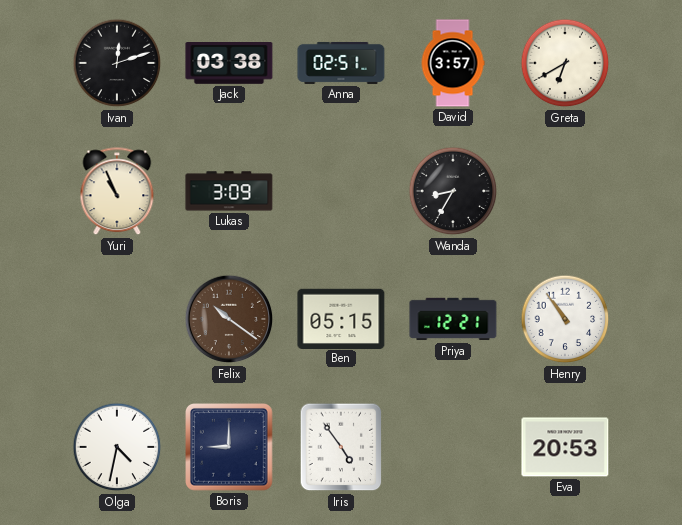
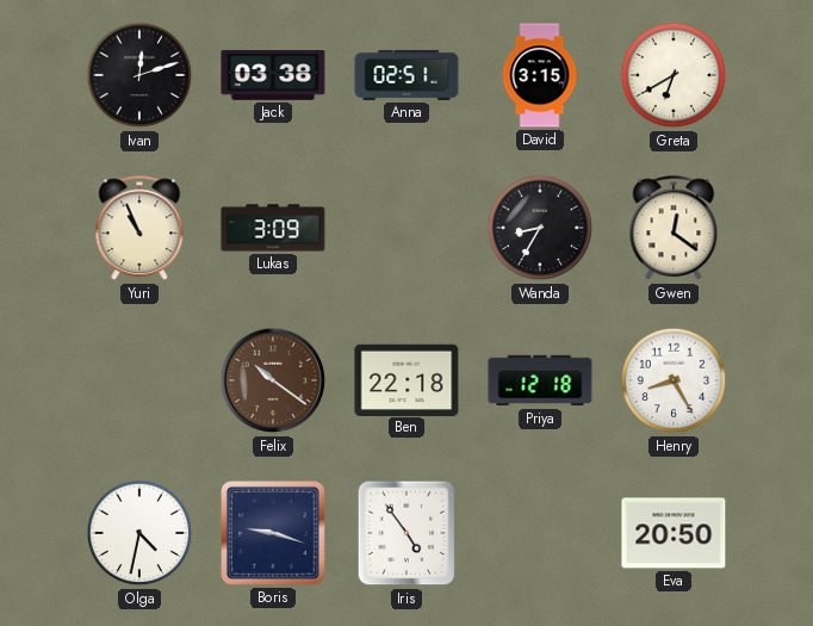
David: 3:57 -> 3:15 (540, 75)
Gwen: none -> 12:21 (674, 229)
Ben: 05:15 -> 22:18 (406, 379)
Priya: 12:21 -> 12:18 (540, 380)
Henry: 10:54 -> 8:25 (674, 380)
Boris: 9:00 -> 9:18 (274, 534)
Eva: 20:53 -> 20:50 (674, 533)
